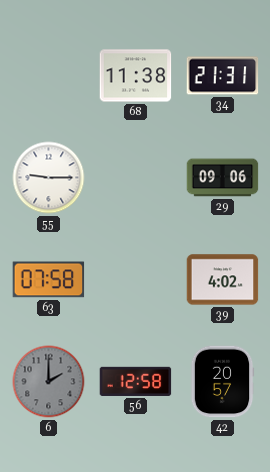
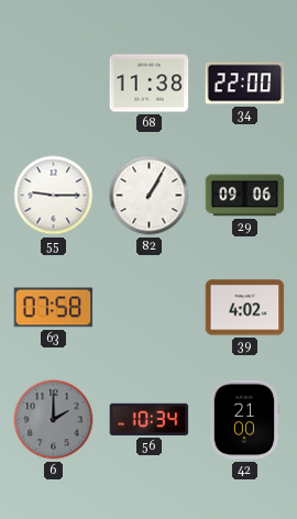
34: 21:31 -> 22:00 (245, 84)
82: none -> 1:05 (150, 196)
56: 12:58 -> 10:34 (150, 419)
42: 20:57 -> 21:00 (244, 420)
